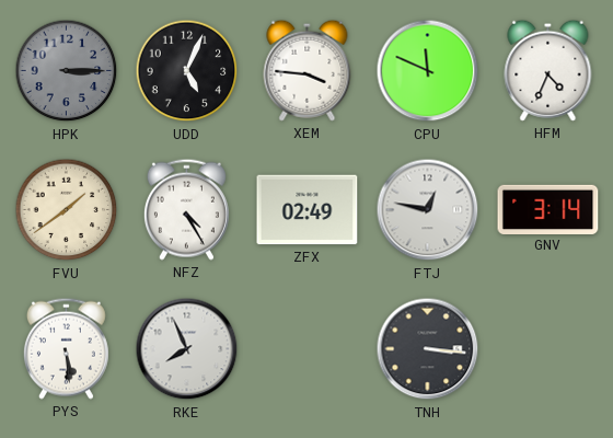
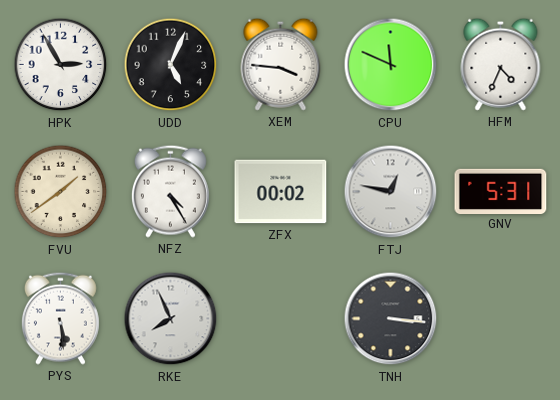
HPK: 3:15 -> 2:55 (61, 65)
HPK dial: grey -> white (61, 65)
ZFX: 02:49 -> 00:02 (281, 192)
GNV: 3:14 -> 5:31 (501, 191)
